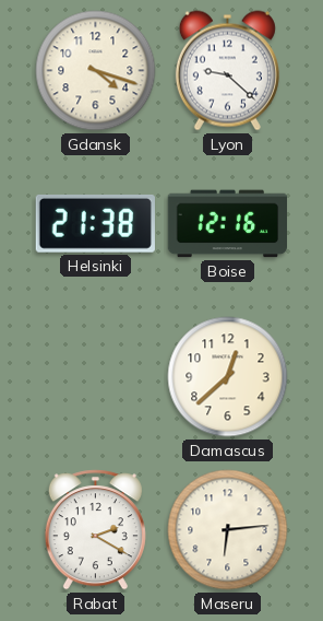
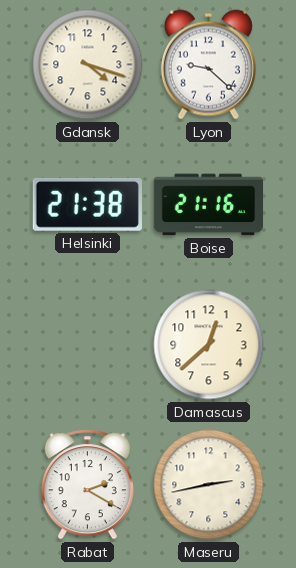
Boise: 12:16 -> 21:16 (208, 205)
Maseru: 6:14 -> 2:43 (209, 485)
